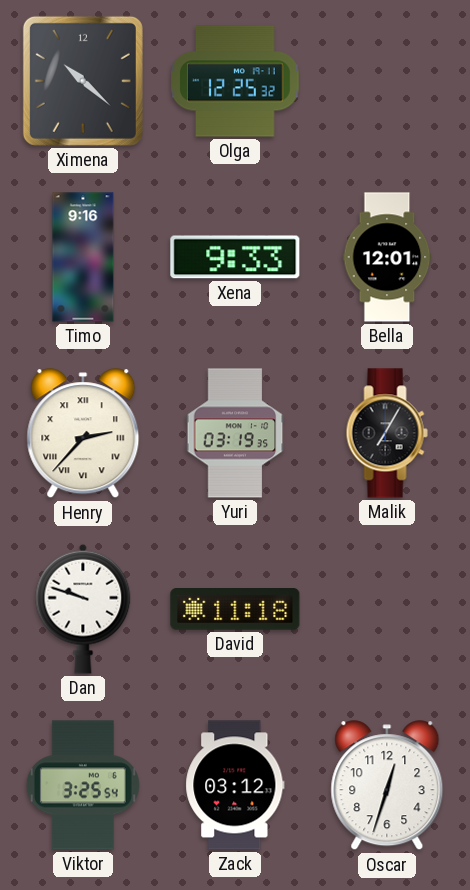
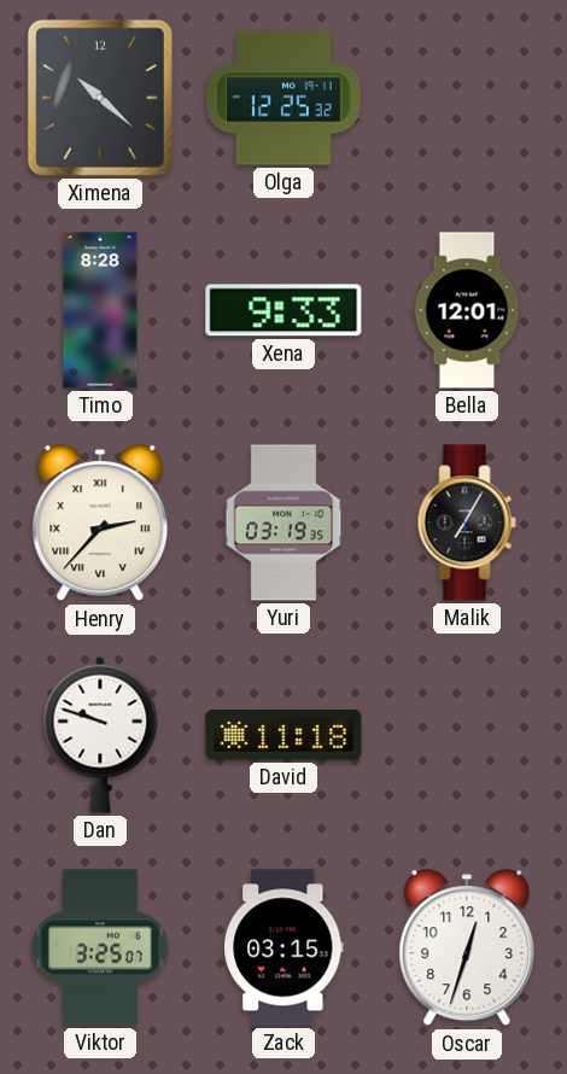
Timo: 9:16 -> 8:28 (100, 310)
Viktor: 3:25:54 -> 3:25:07 (100, 947)
Zack: 03:12 -> 03:15 (283, 947)
